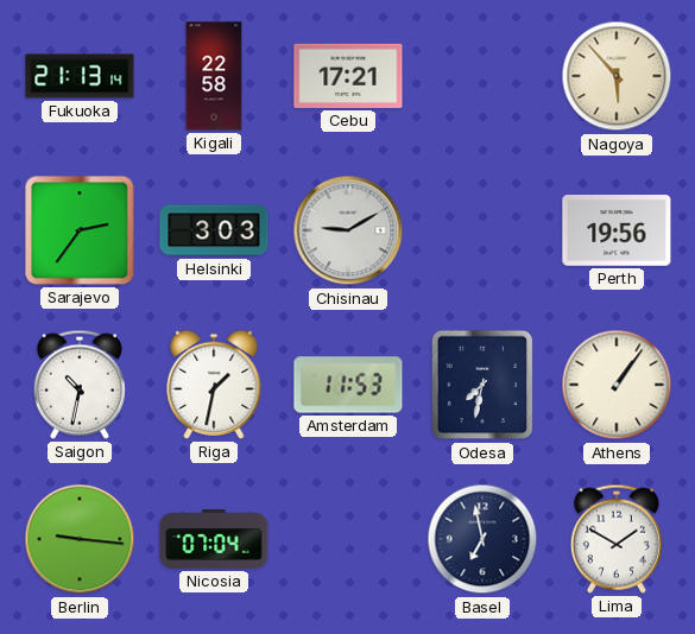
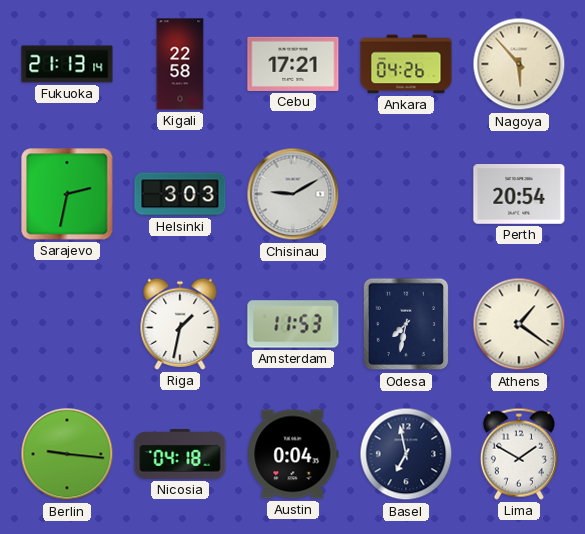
Ankara: none -> 04:26 (406, 64)
Sarajevo: 2:36 -> 2:32 (67, 194)
Perth: 19:56 -> 20:54 (519, 195)
Saigon: 10:32 -> none (80, 385)
Athens: 1:06 -> 1:21 (519, 324)
Nicosia: 07:04 -> 04:18 (180, 455)
Austin: none -> 0:04 (293, 454)
